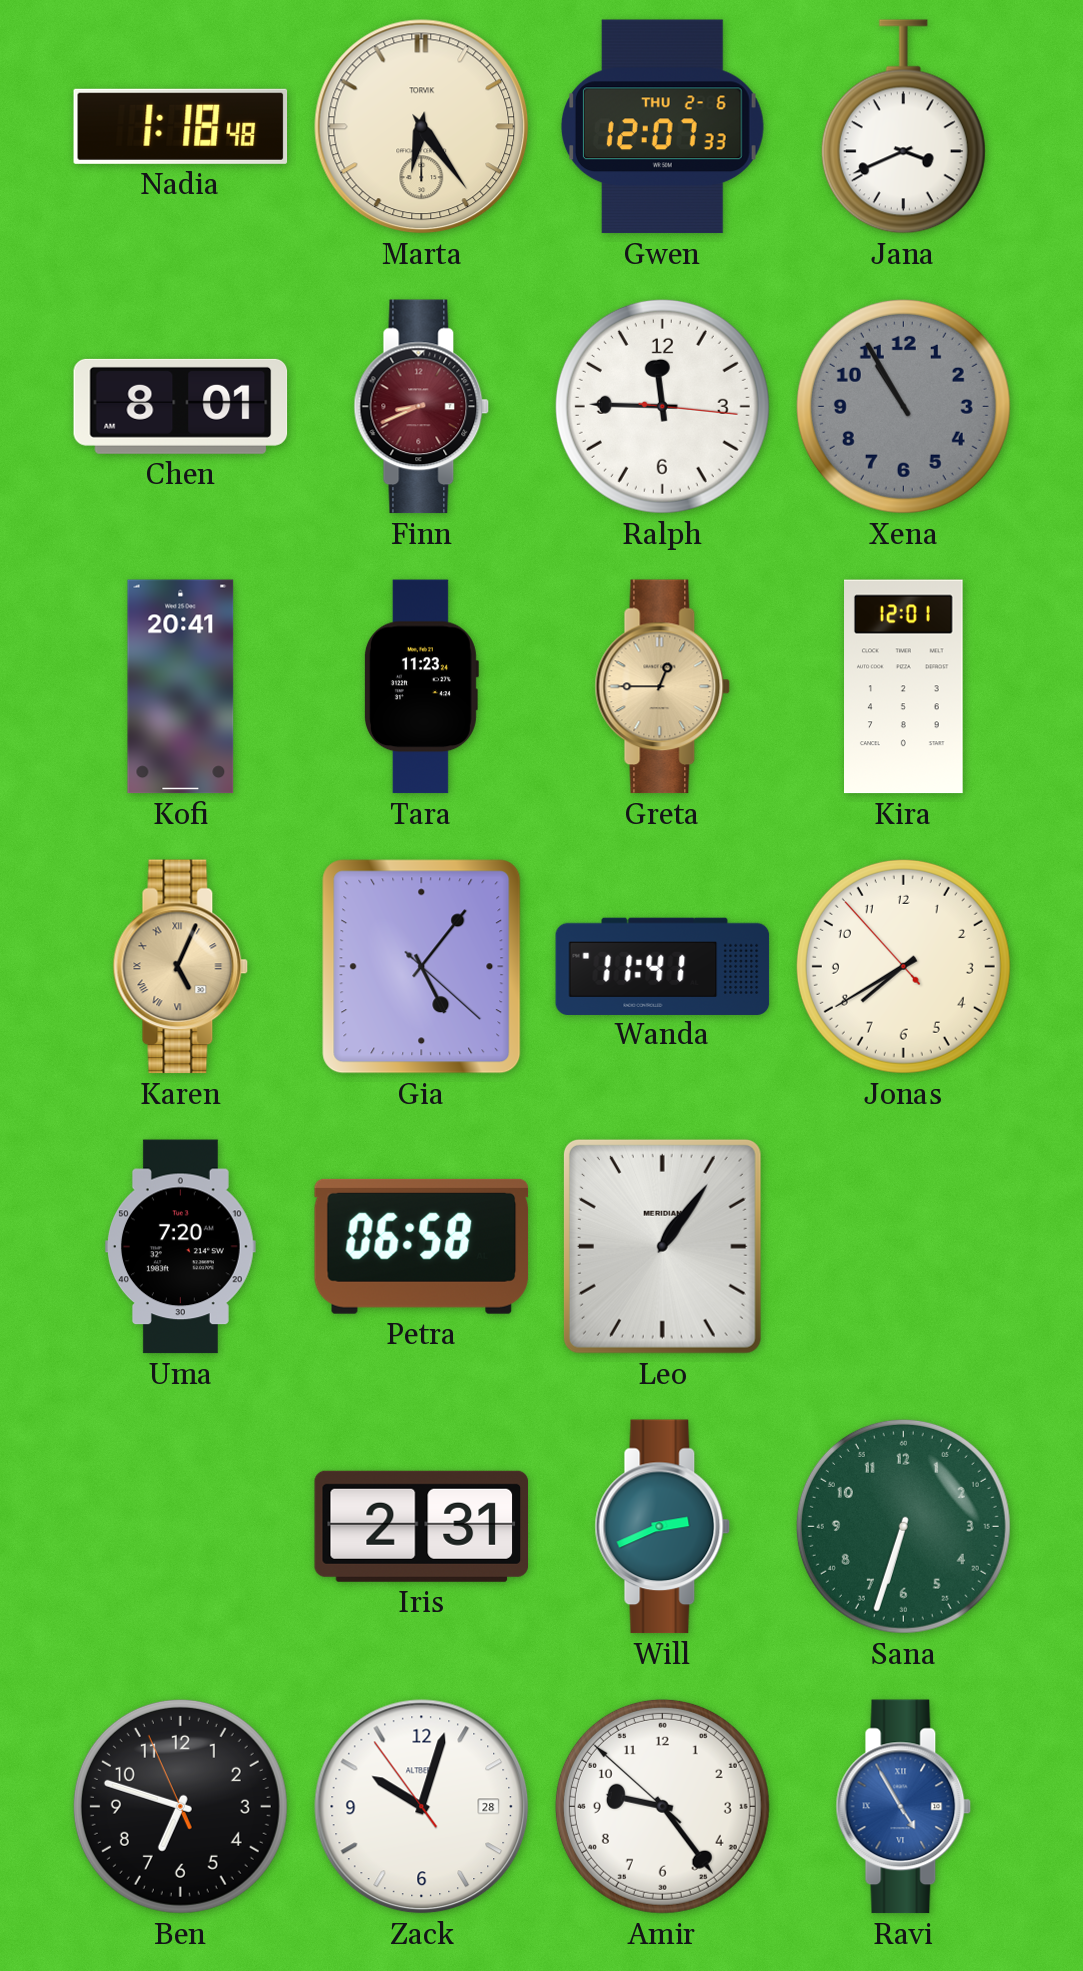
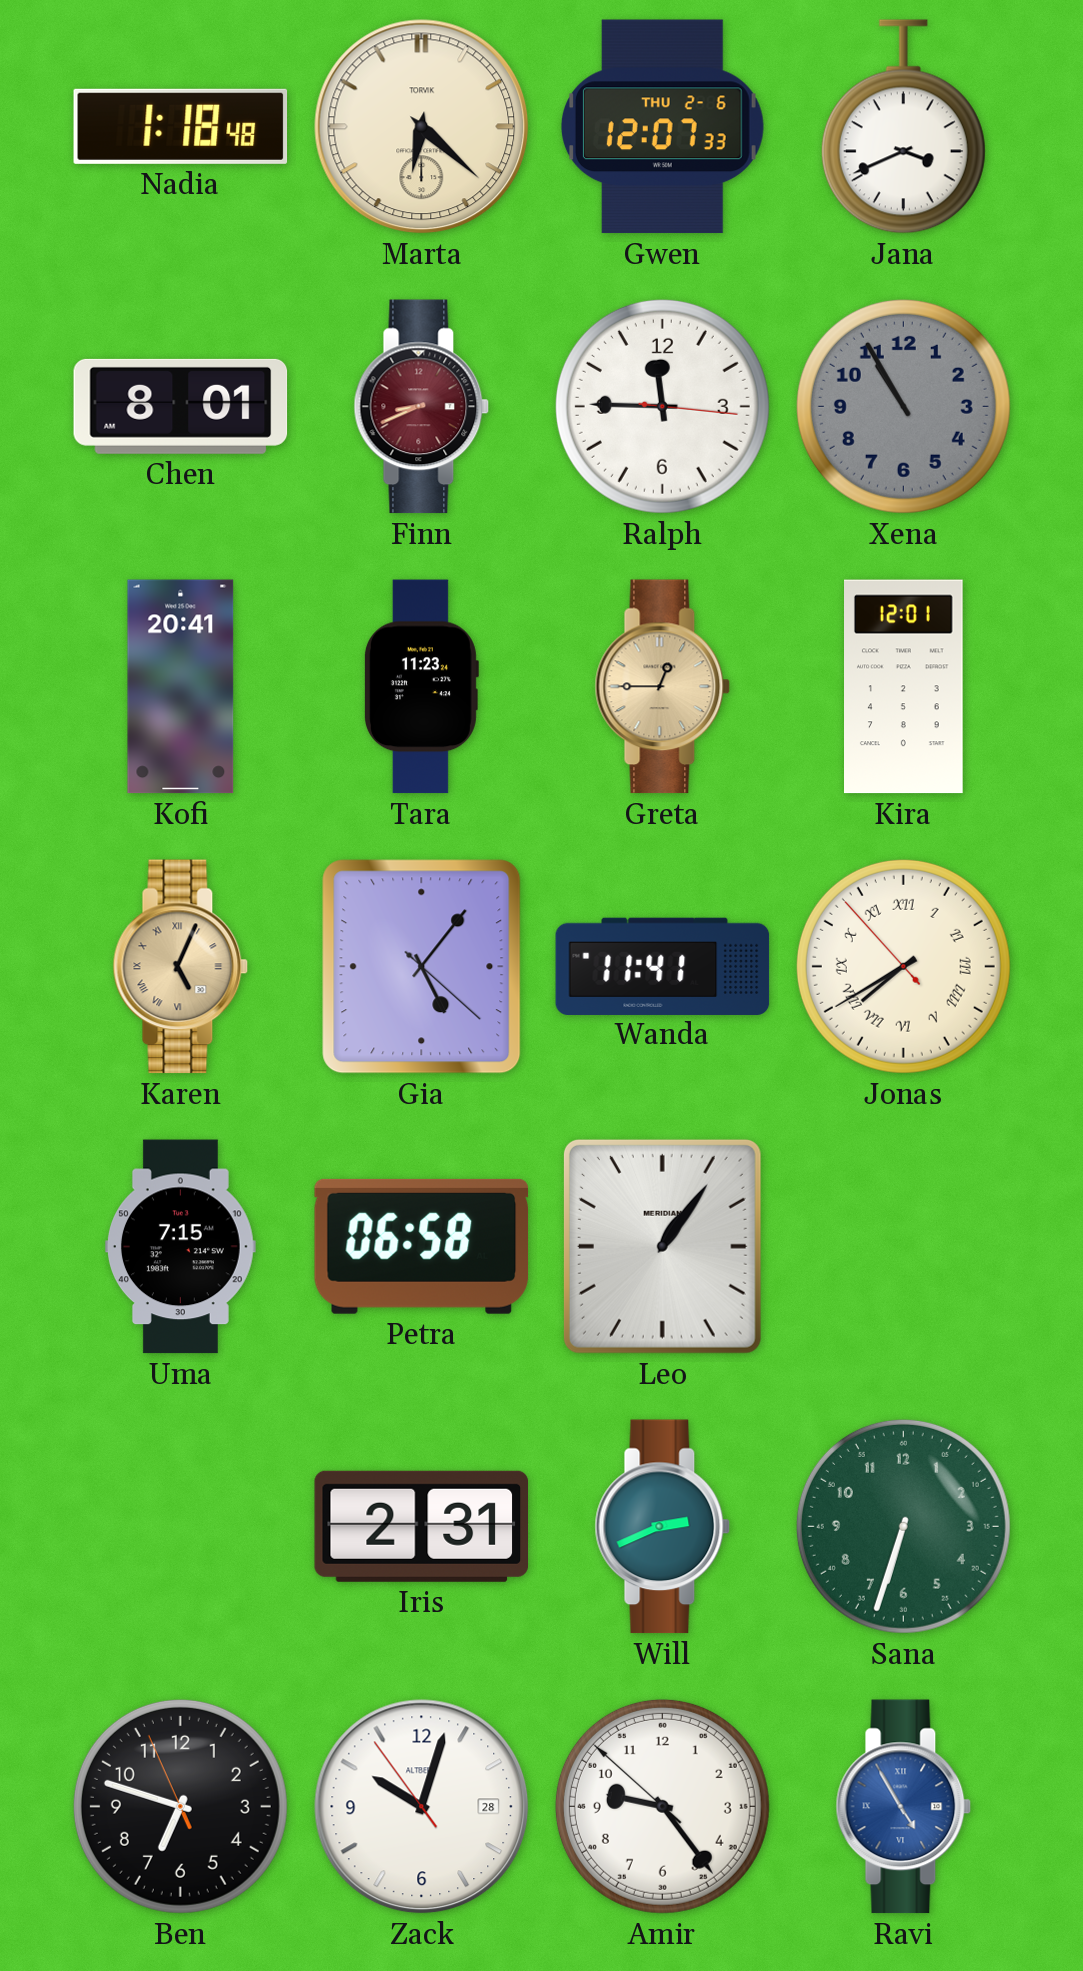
Marta: 6:24 -> 6:22 (422, 127)
Jonas numerals: Arabic -> Roman (903, 966)
Uma: 7:20 -> 7:15 (180, 1247)
